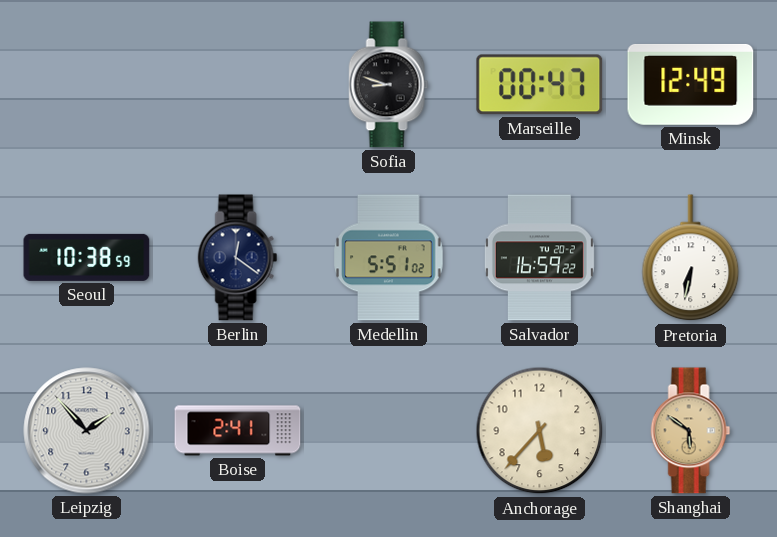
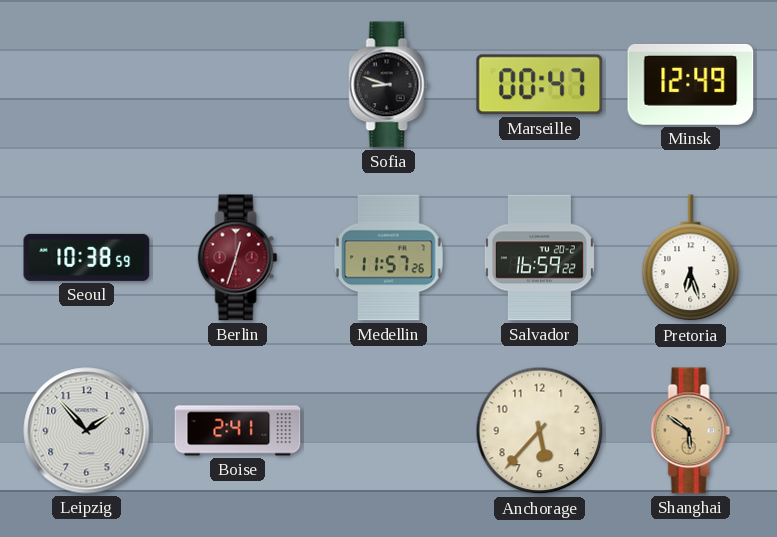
Berlin: 12:21 -> 12:33 (238, 258)
Berlin dial: navy -> burgundy (238, 258)
Medellin: 5:51 -> 11:57 (389, 258)
Pretoria: 6:32 -> 6:27 (691, 258)
